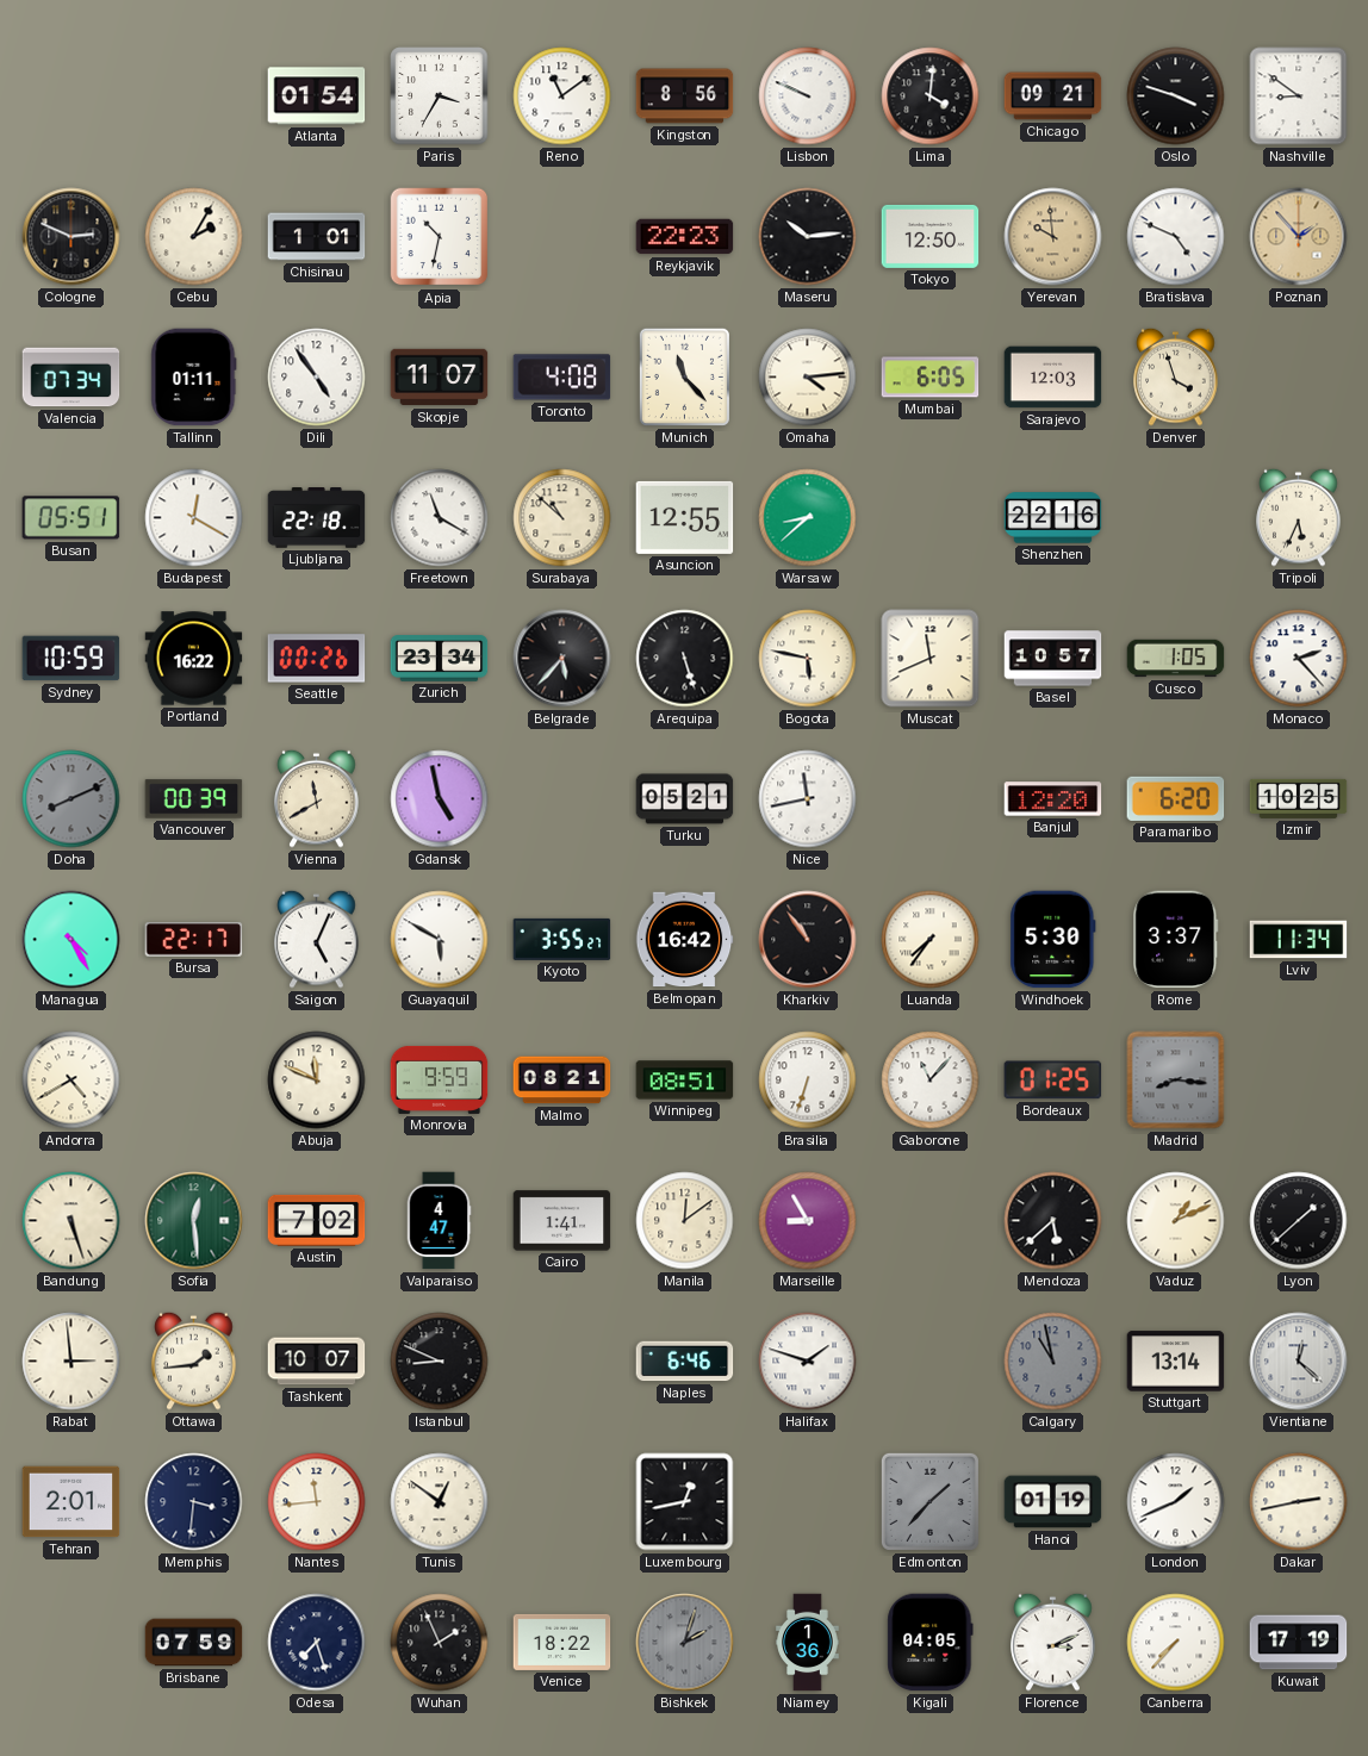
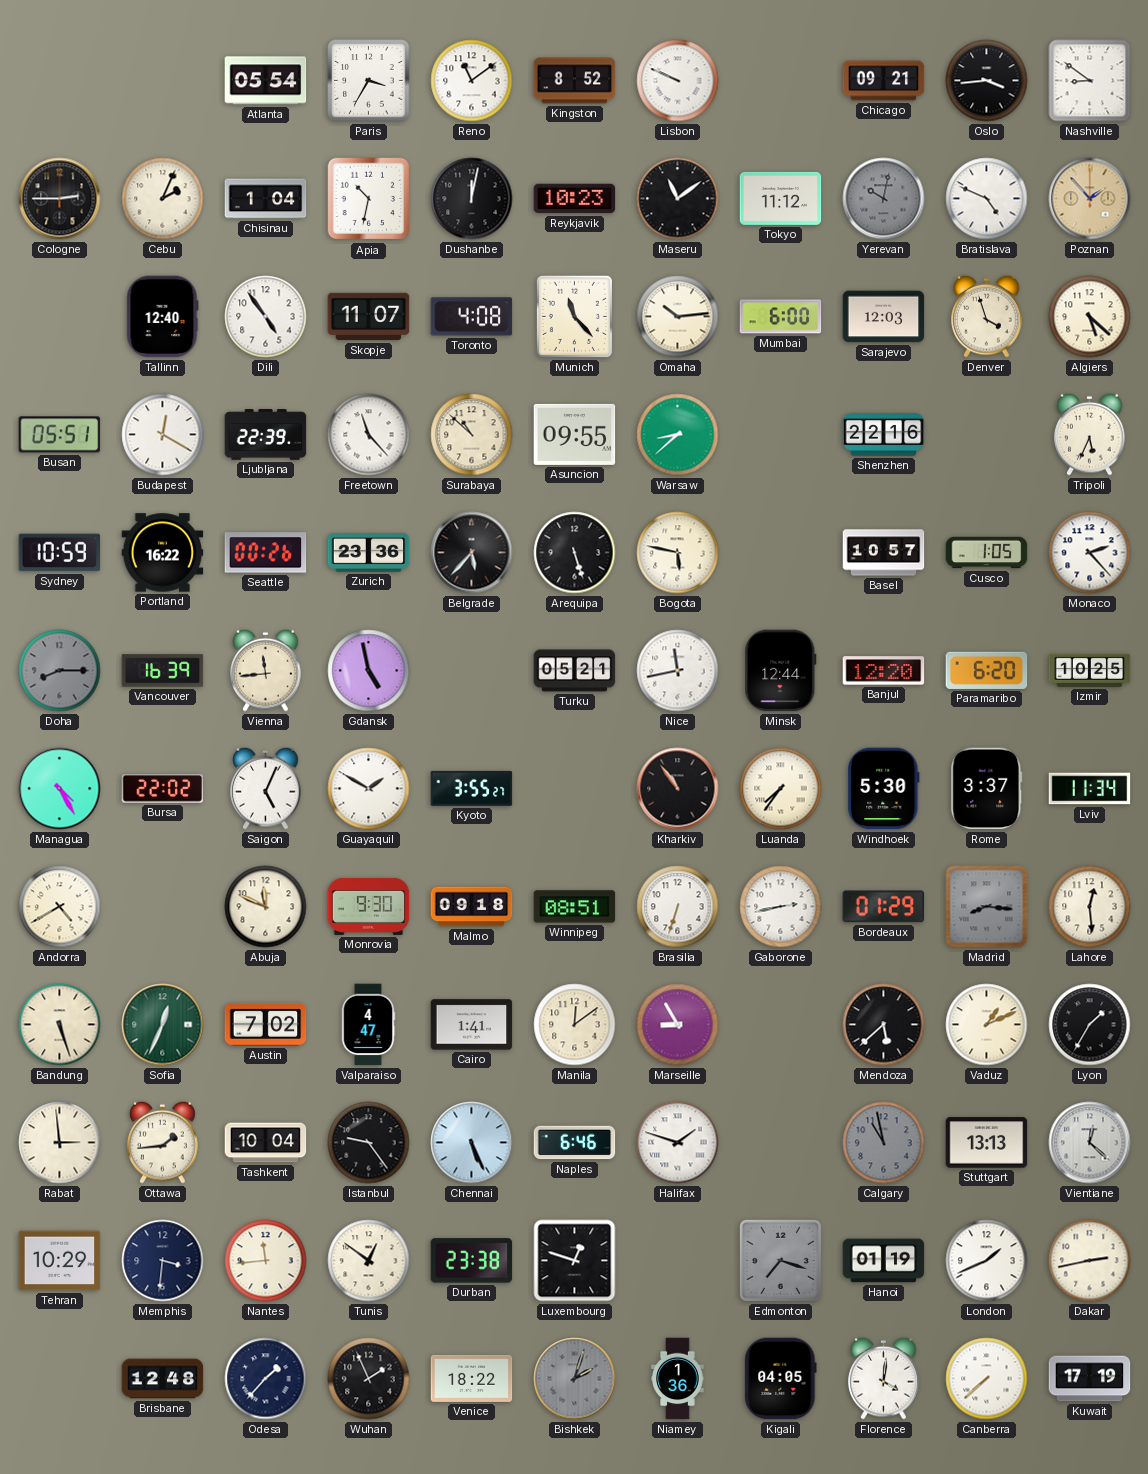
Atlanta: 01:54 -> 05:54 (266, 81)
Kingston: 8:56 -> 8:52 (575, 81)
Lima: 4:01 -> none (931, 96)
Oslo: 3:48 -> 3:44 (987, 81)
Cologne: 2:49 -> 2:45 (60, 199)
Cebu: 2:05 -> 2:04 (163, 199)
Chisinau: 1:01 -> 1:04 (266, 199)
Dushanbe: none -> 12:02 (472, 199)
Reykjavik: 22:23 -> 10:23 (575, 199)
Maseru: 10:14 -> 11:09 (678, 199)
Tokyo: 12:50 -> 11:12 (781, 198)
Yerevan: 9:59 -> 10:02 (884, 199)
Yerevan dial: champagne -> grey (884, 199)
Valencia: 07:34 -> none (71, 378)
Tallinn: 01:11 -> 12:40 (163, 317)
Omaha: 4:14 -> 10:14 (678, 317)
Mumbai: 6:05 -> 6:00 (781, 317)
Algiers: none -> 5:22 (1090, 317)
Ljubljana: 22:18 -> 22:39 (266, 435)
Freetown: 11:20 -> 11:23 (369, 435)
Asuncion: 12:55 -> 09:55 (575, 434)
Zurich: 23:34 -> 23:36 (369, 553)
Muscat: 11:41 -> none (931, 659)
Doha: 8:11 -> 8:15 (60, 671)
Vancouver: 00:39 -> 16:39 (163, 671)
Vienna: 11:40 -> 11:44 (266, 670)
Minsk: none -> 12:44 (781, 671)
Bursa: 22:17 -> 22:02 (163, 789)
Guayaquil: 5:50 -> 1:50 (369, 789)
Belmopan: 16:42 -> none (684, 940)
Monrovia: 9:59 -> 9:30 (369, 906)
Malmo: 08:21 -> 09:18 (472, 907)
Gaborone: 11:07 -> 2:43 (781, 907)
Bordeaux: 01:25 -> 01:29 (884, 907)
Lahore: none -> 12:29 (1090, 907)
Sofia: 12:29 -> 12:34 (163, 1025)
Lyon: 1:38 -> 1:35 (1090, 1025)
Tashkent: 10:07 -> 10:04 (266, 1143)
Istanbul: 8:49 -> 9:24 (369, 1143)
Chennai: none -> 5:26 (472, 1143)
Stuttgart: 13:14 -> 13:13 (987, 1143)
Tehran: 2:01 -> 10:29 (60, 1261)
Durban: none -> 23:38 (472, 1261)
Luxembourg: 12:43 -> 12:48 (575, 1261)
Edmonton: 1:37 -> 7:18 (780, 1260)
Brisbane: 07:59 -> 12:48 (163, 1379)
Odesa: 7:27 -> 1:37 (266, 1379)
Florence: 3:11 -> 4:01 (884, 1378)
Canberra: 7:37 -> 7:38 (987, 1379)
